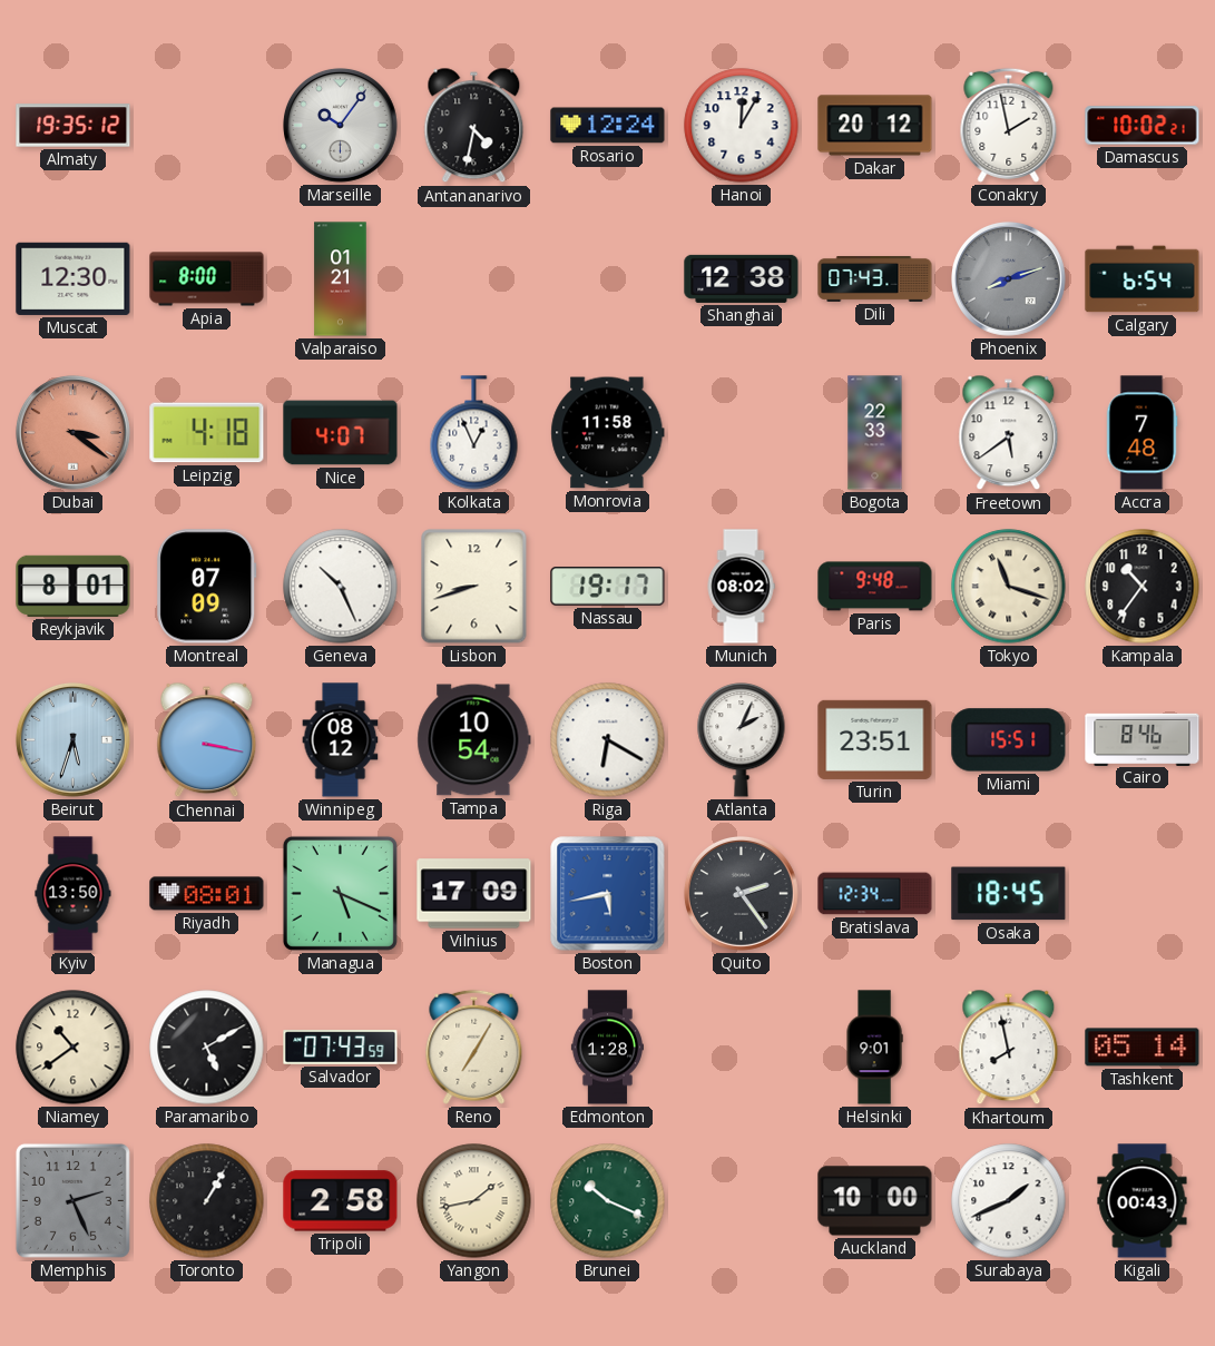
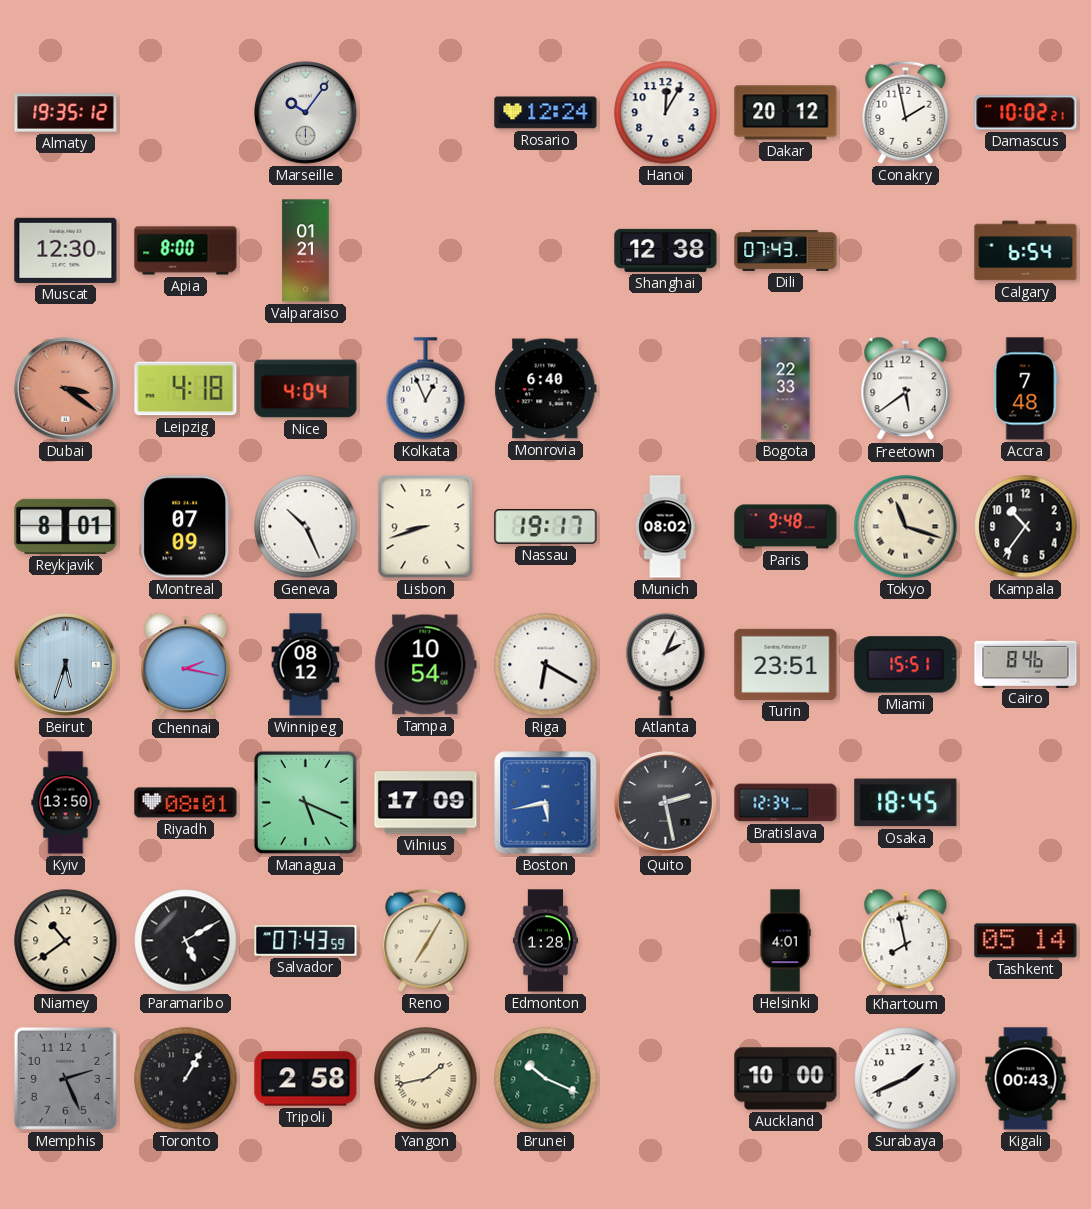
Antananarivo: 4:32 -> none (474, 126)
Phoenix: 8:12 -> none (1009, 279)
Nice: 4:07 -> 4:04 (306, 389)
Monrovia: 11:58 -> 6:40 (546, 389)
Chennai: 3:17 -> 2:17 (186, 665)
Quito: 2:24 -> 2:28 (666, 803)
Helsinki: 9:01 -> 4:01 (785, 941)
